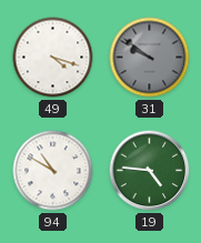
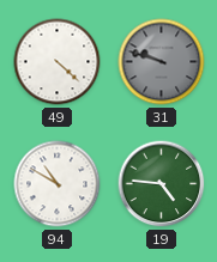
49: 4:18 -> 4:22 (58, 62)
31: 9:51 -> 9:48 (162, 62)
